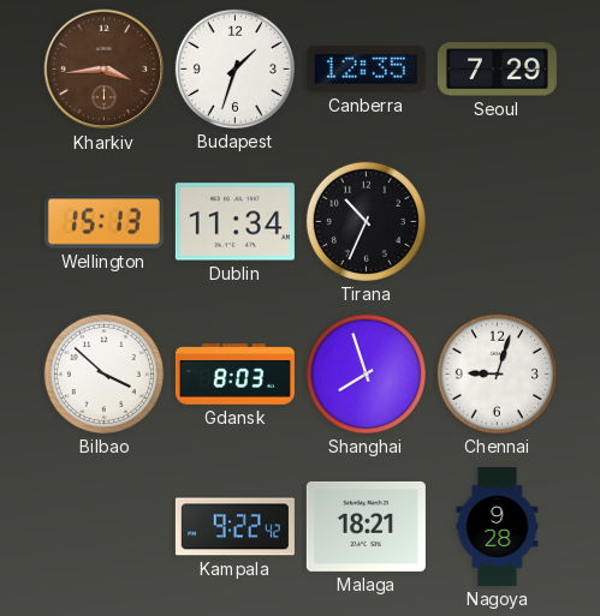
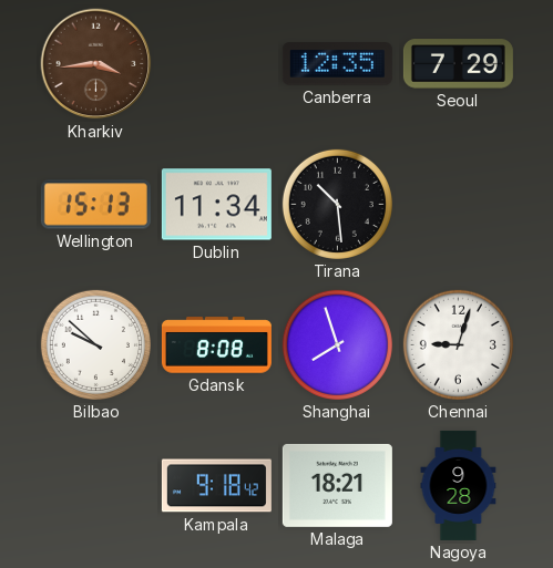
Budapest: 1:33 -> none (234, 68)
Tirana: 10:34 -> 10:29 (337, 204)
Bilbao: 3:52 -> 9:52 (95, 344)
Gdansk: 8:03 -> 8:08 (216, 345)
Kampala: 9:22 -> 9:18 (216, 486)
